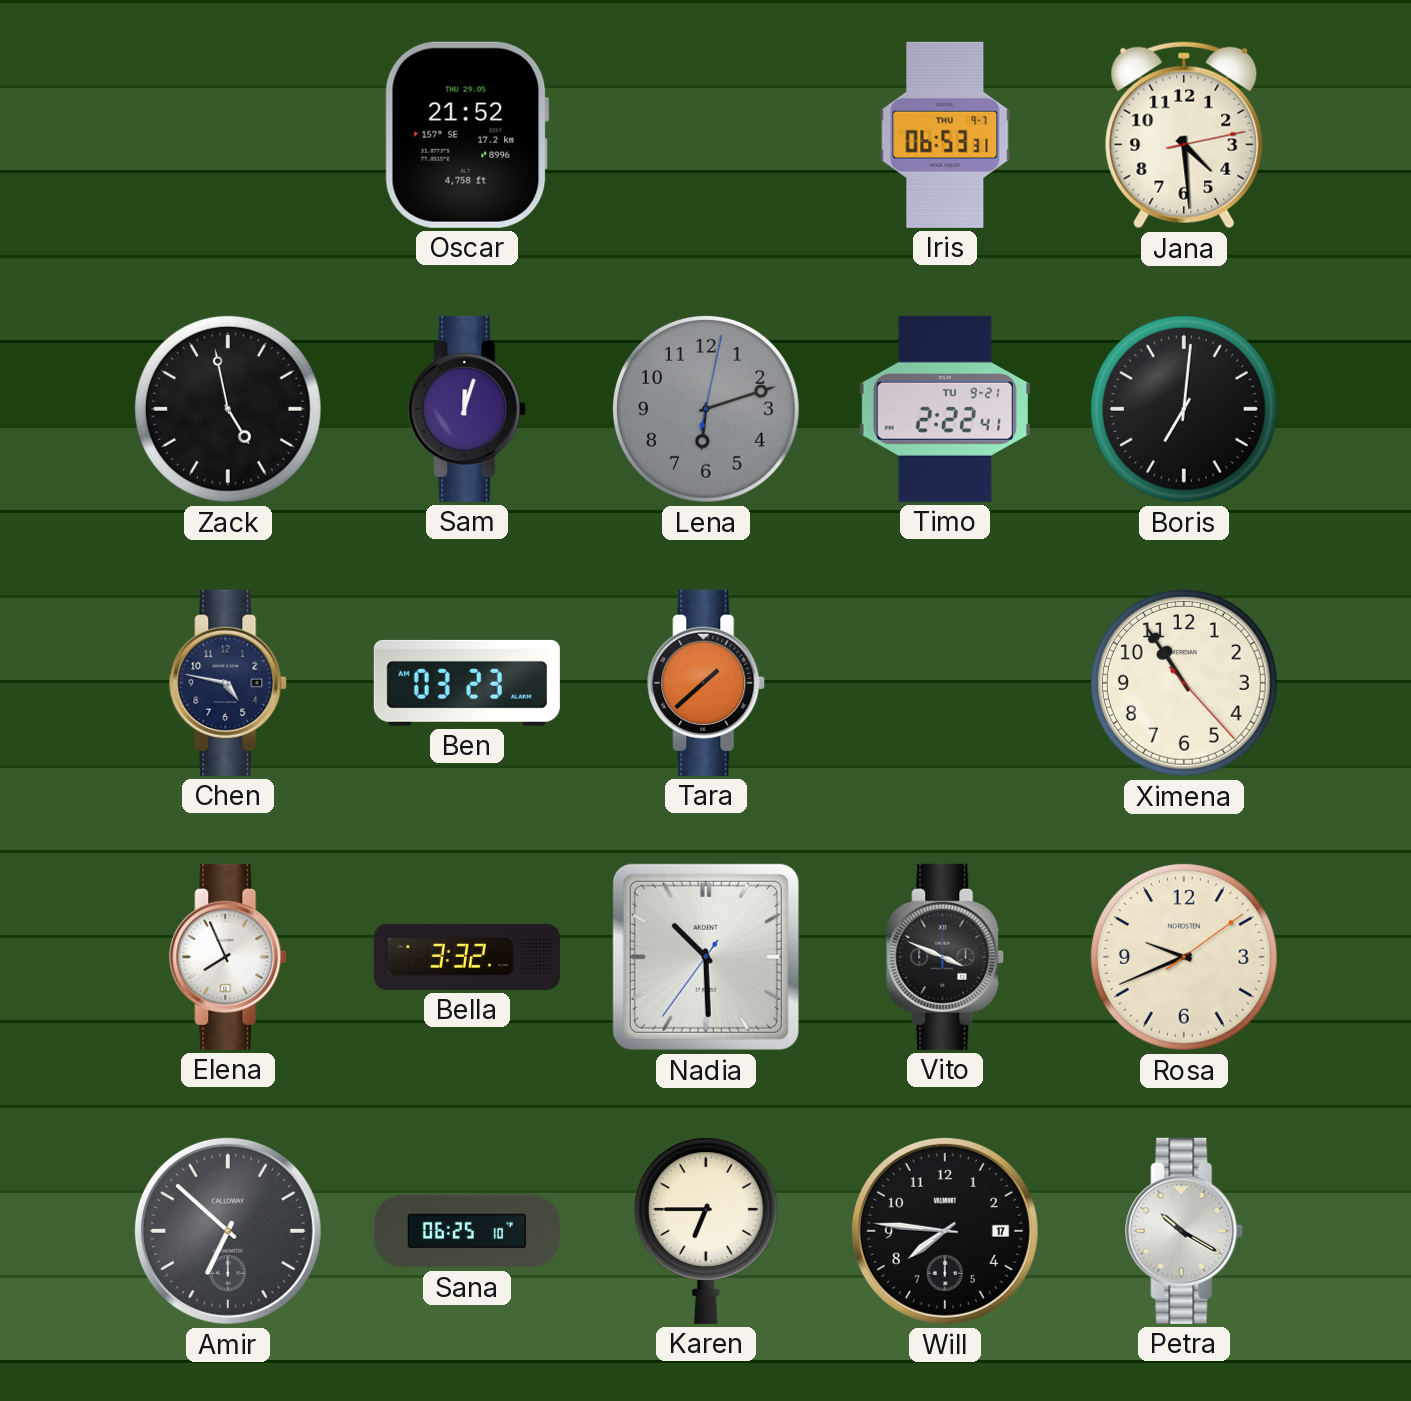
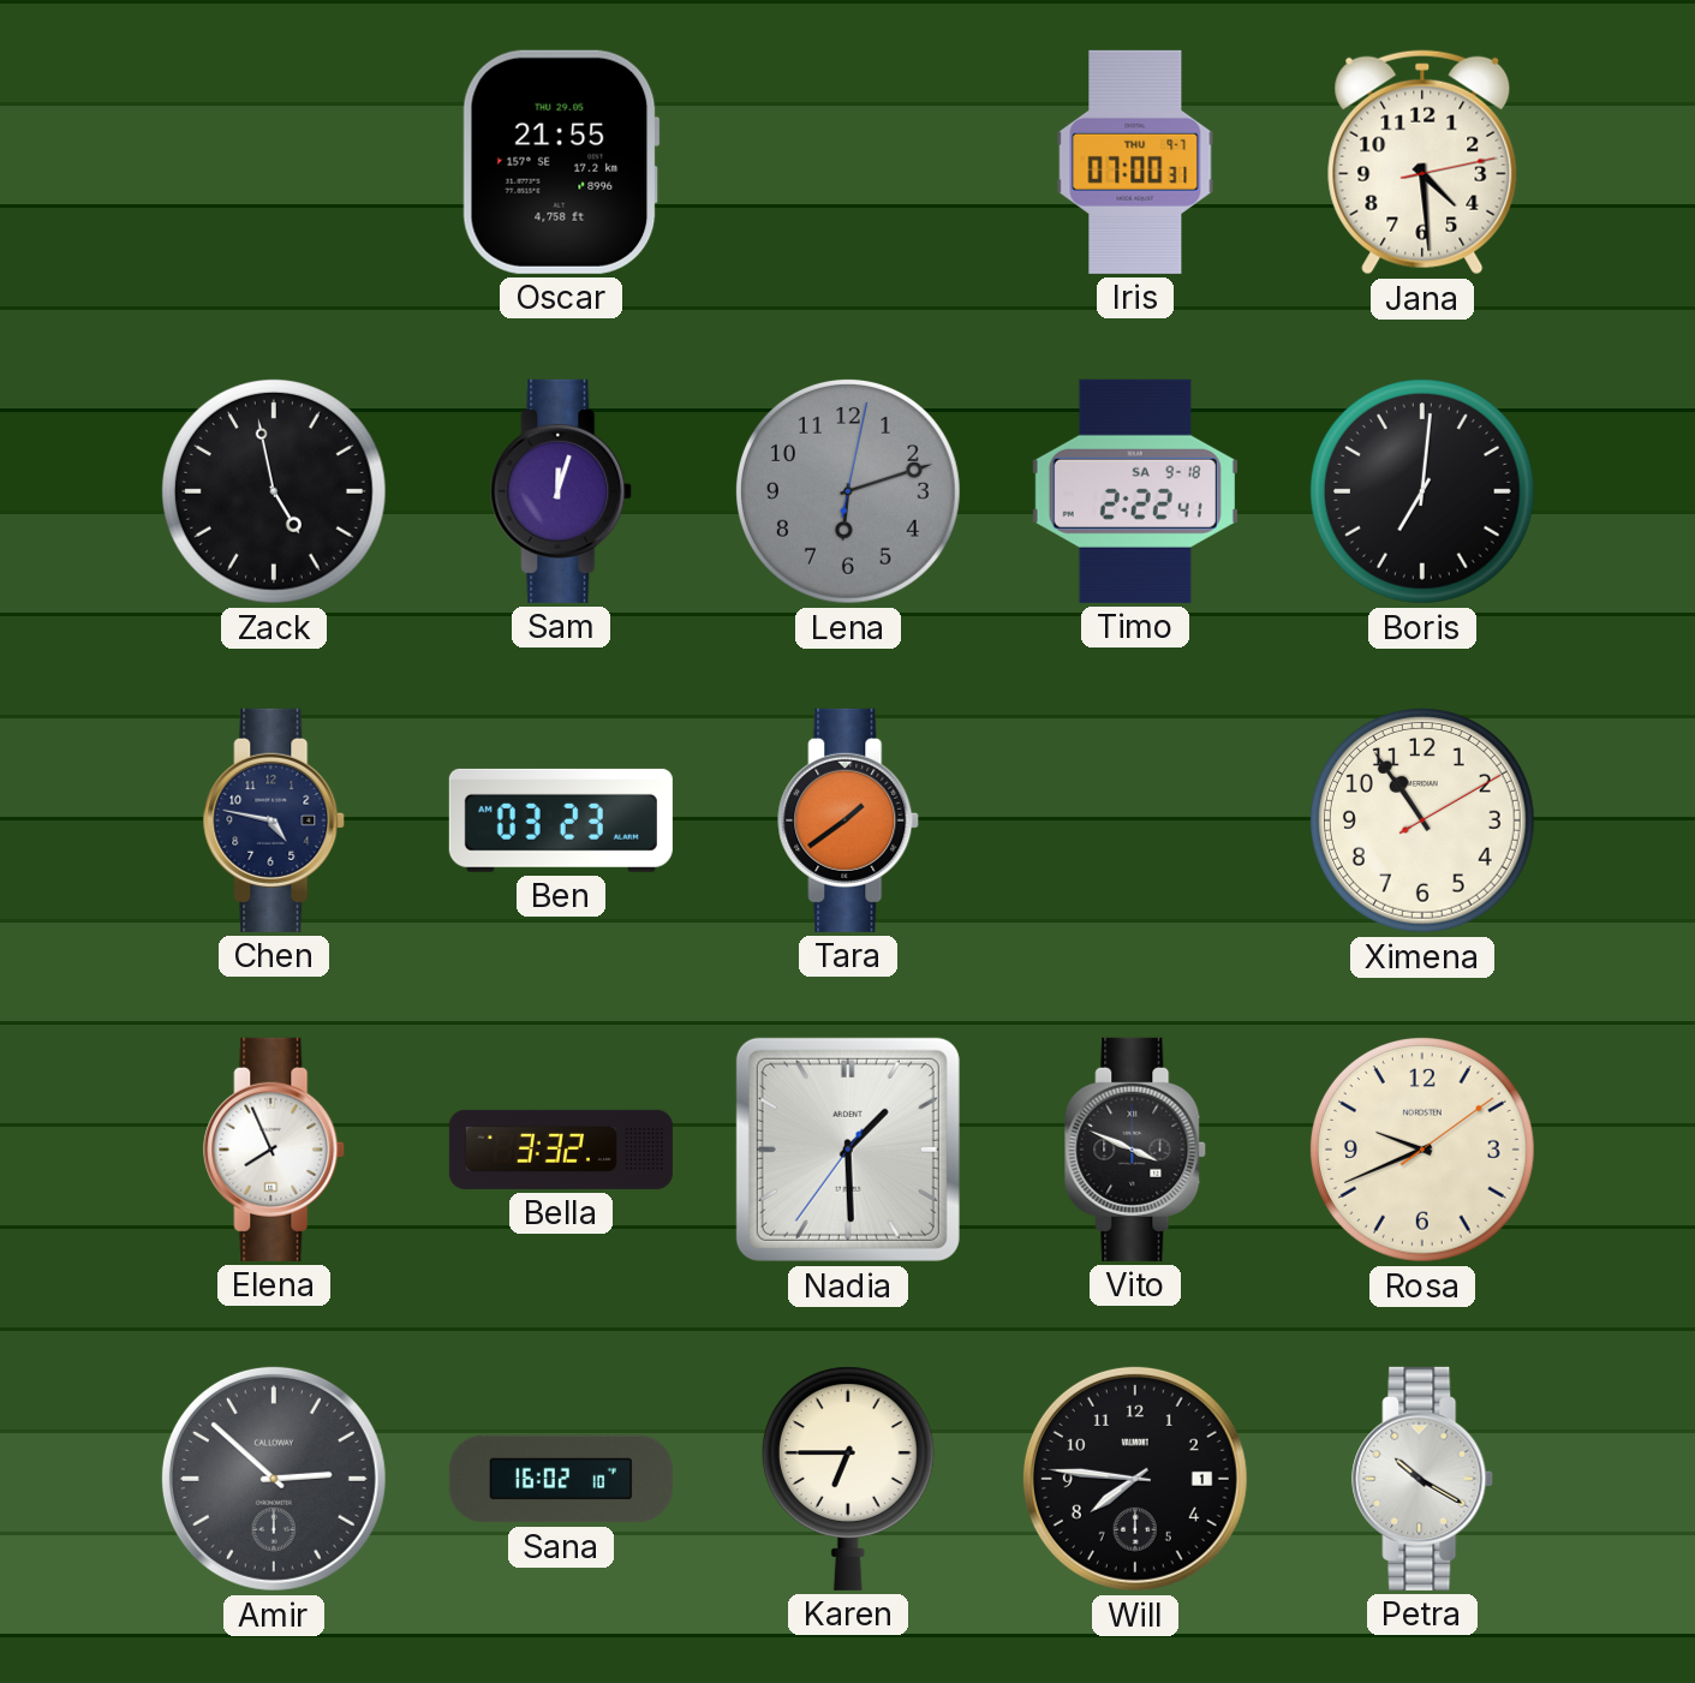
Oscar: 21:52 -> 21:55 (561, 162)
Iris: 06:53 -> 07:00 (1135, 162)
Timo date: TU 9-21 -> SA 9-18 (1135, 491)
Tara: 1:38 -> 1:39 (849, 820)
Ximena: 10:54:23 -> 10:54:10 (1422, 820)
Nadia: 10:29 -> 1:29 (848, 1150)
Amir: 6:52 -> 2:52 (274, 1479)
Sana: 06:25 -> 16:02 (561, 1479)
Will date: 17 -> 1 (1135, 1479)
